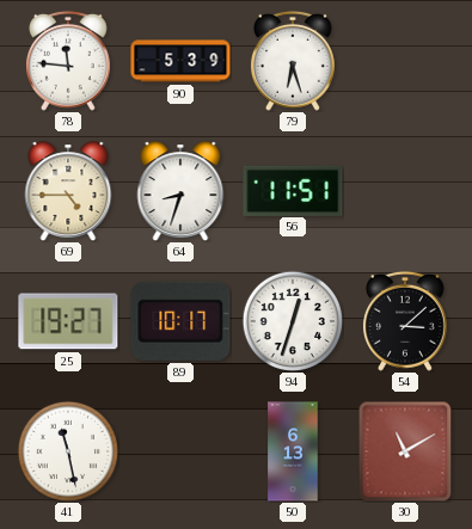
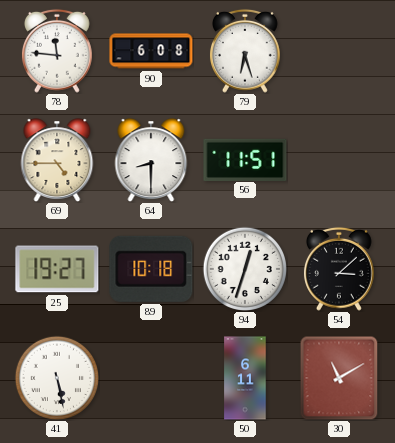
90: 5:39 -> 6:08 (151, 51)
64: 8:33 -> 8:30 (151, 160)
89: 10:17 -> 10:18 (151, 269)
41: 11:28 -> 5:28 (56, 377)
50: 6:13 -> 6:11 (245, 378)
